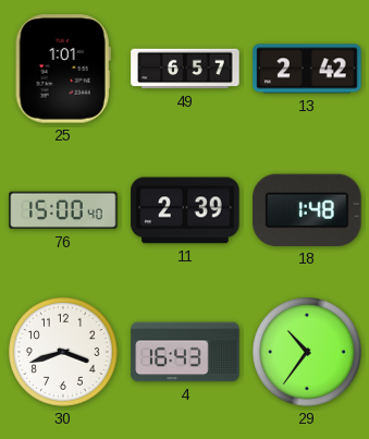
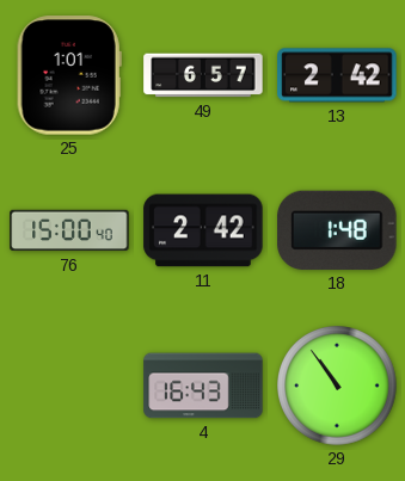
11: 2:39 -> 2:42 (203, 230)
30: 3:42 -> none (64, 353)
29: 10:36 -> 10:54 (338, 387)
